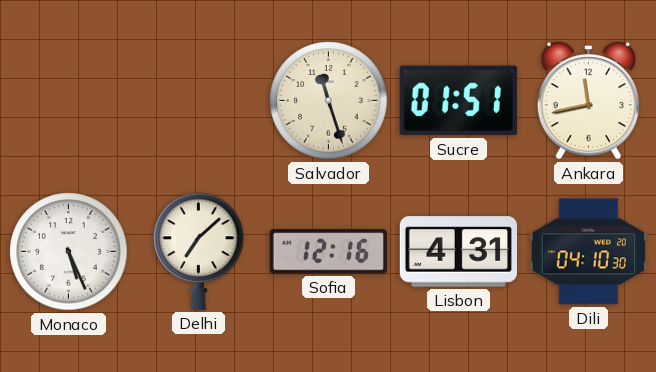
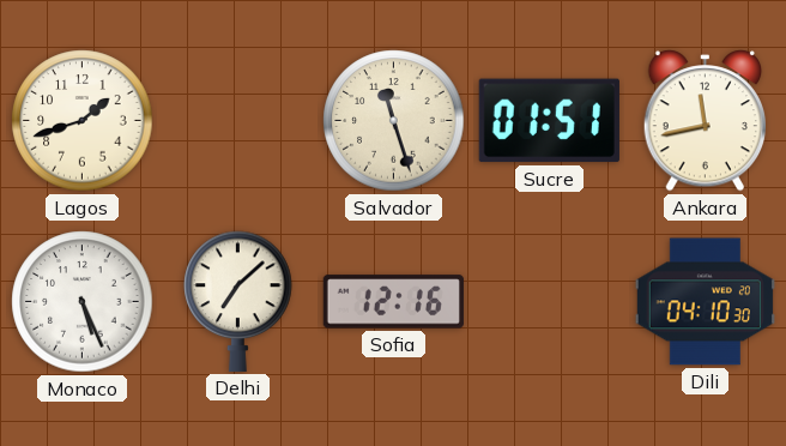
Lagos: none -> 1:42 (83, 121)
Lisbon: 4:31 -> none (458, 252)
